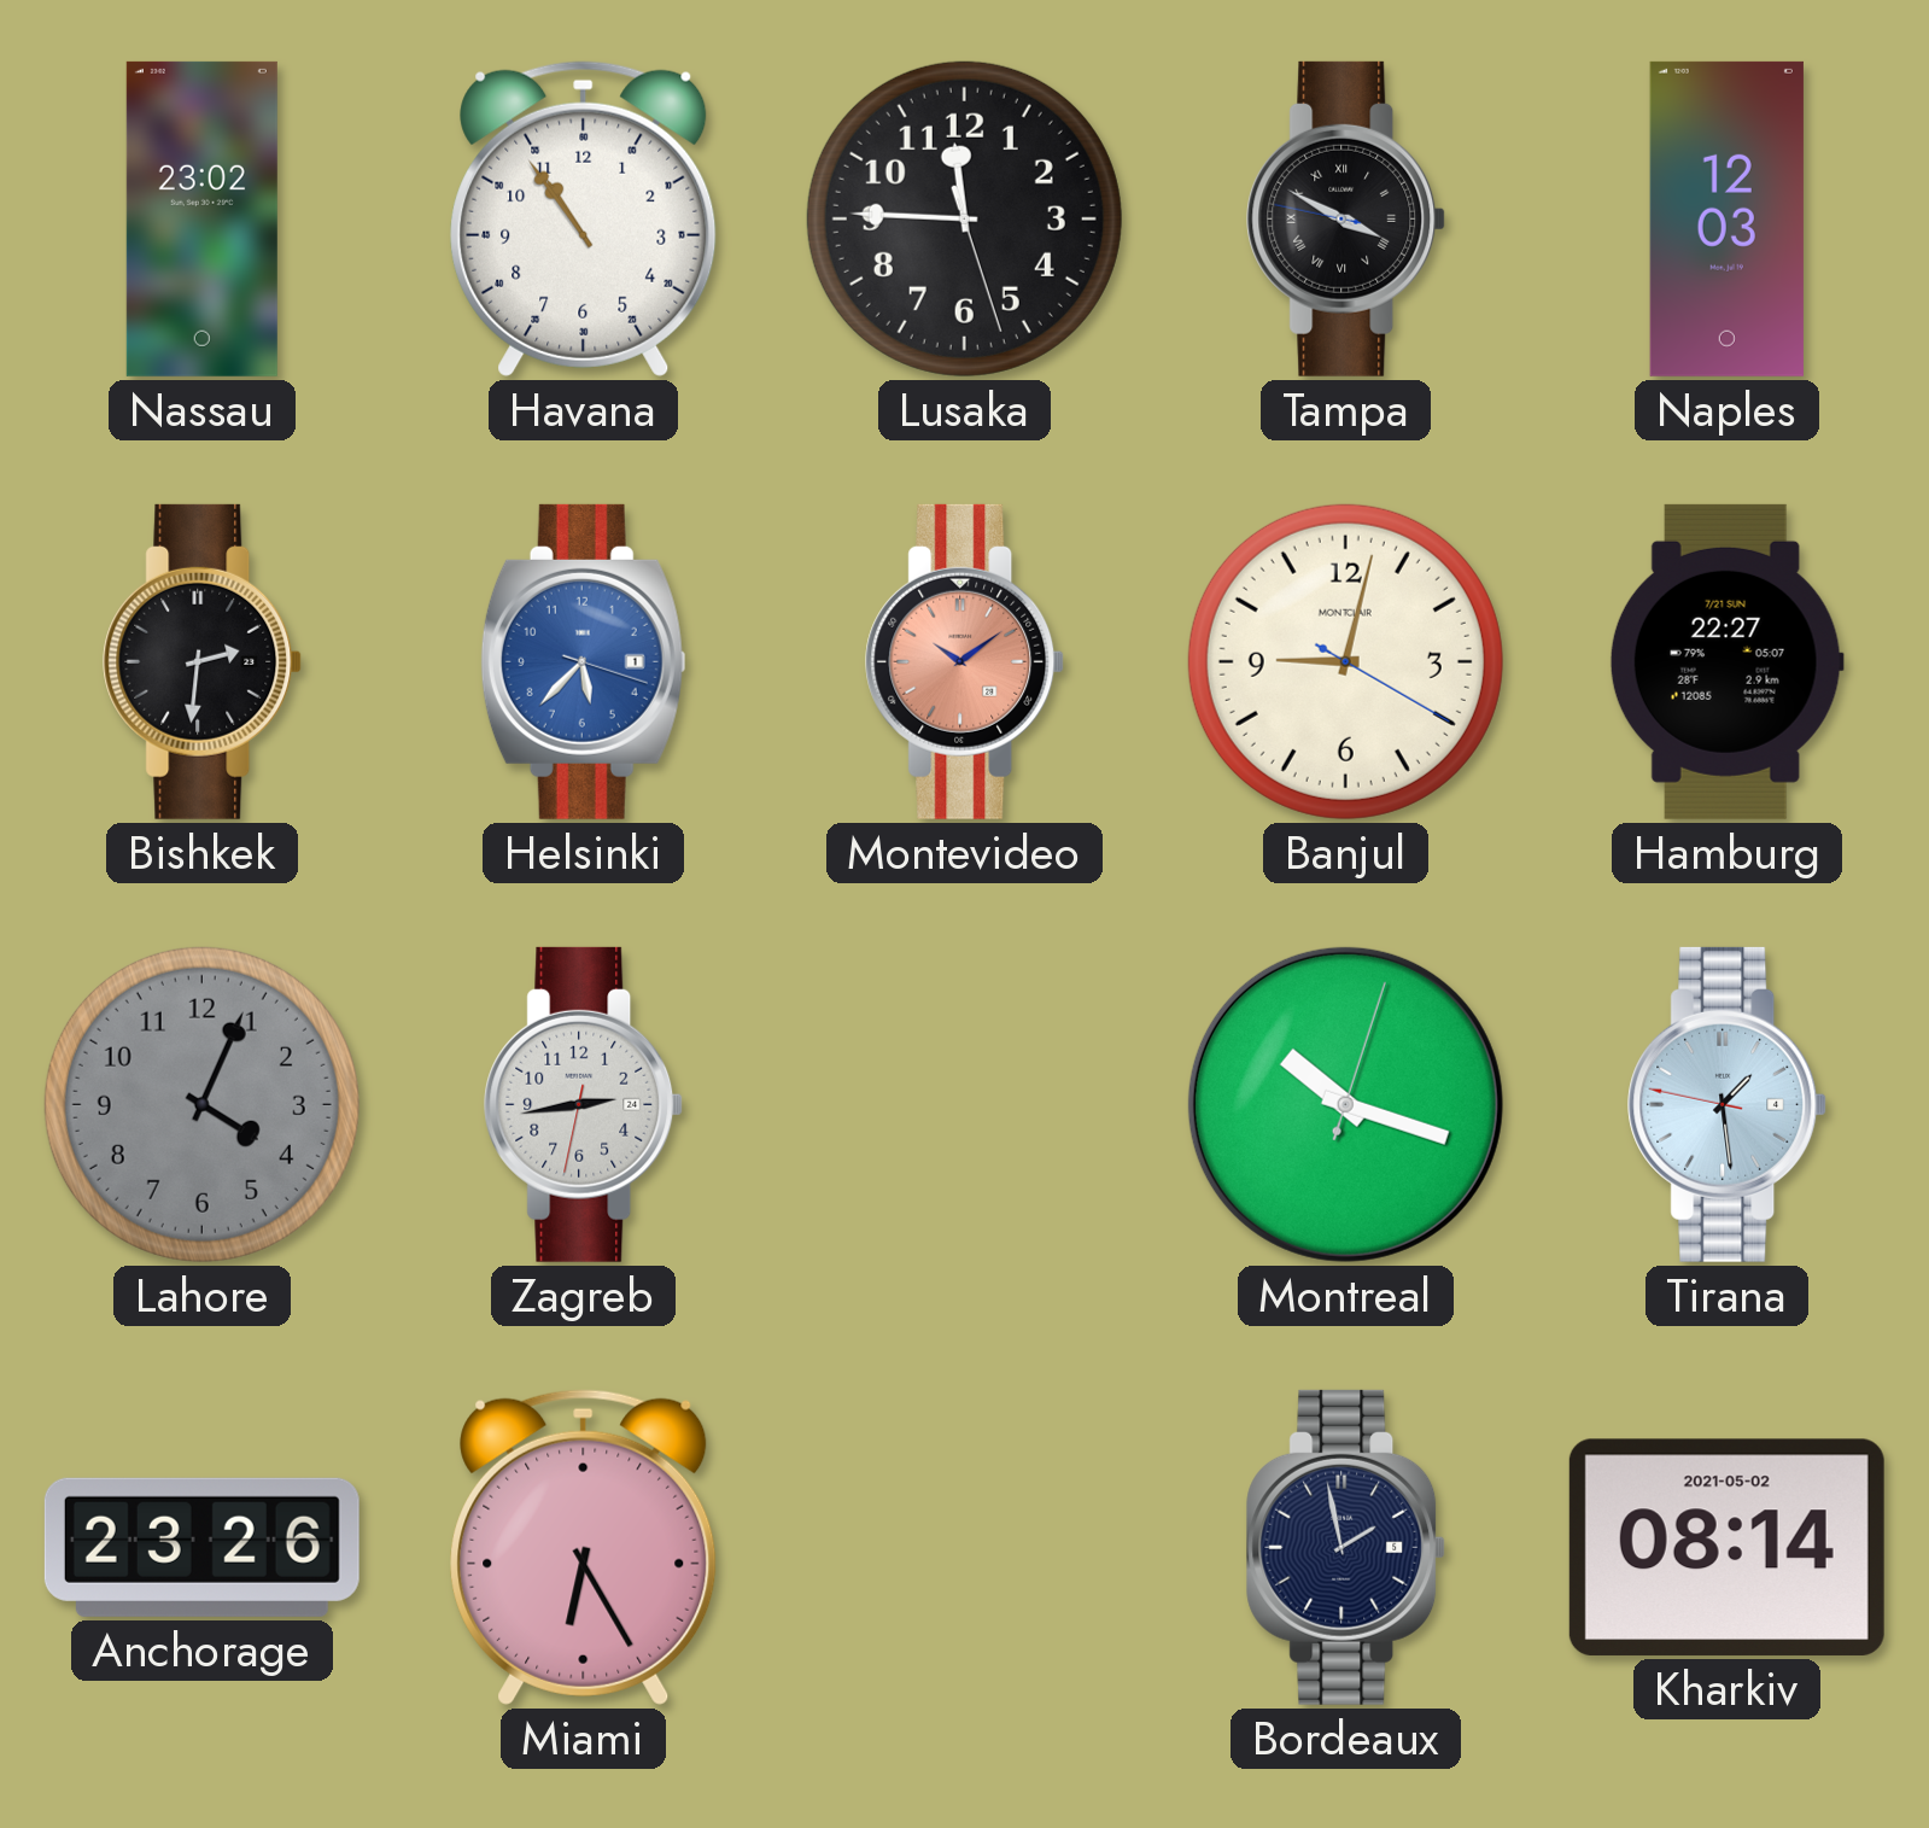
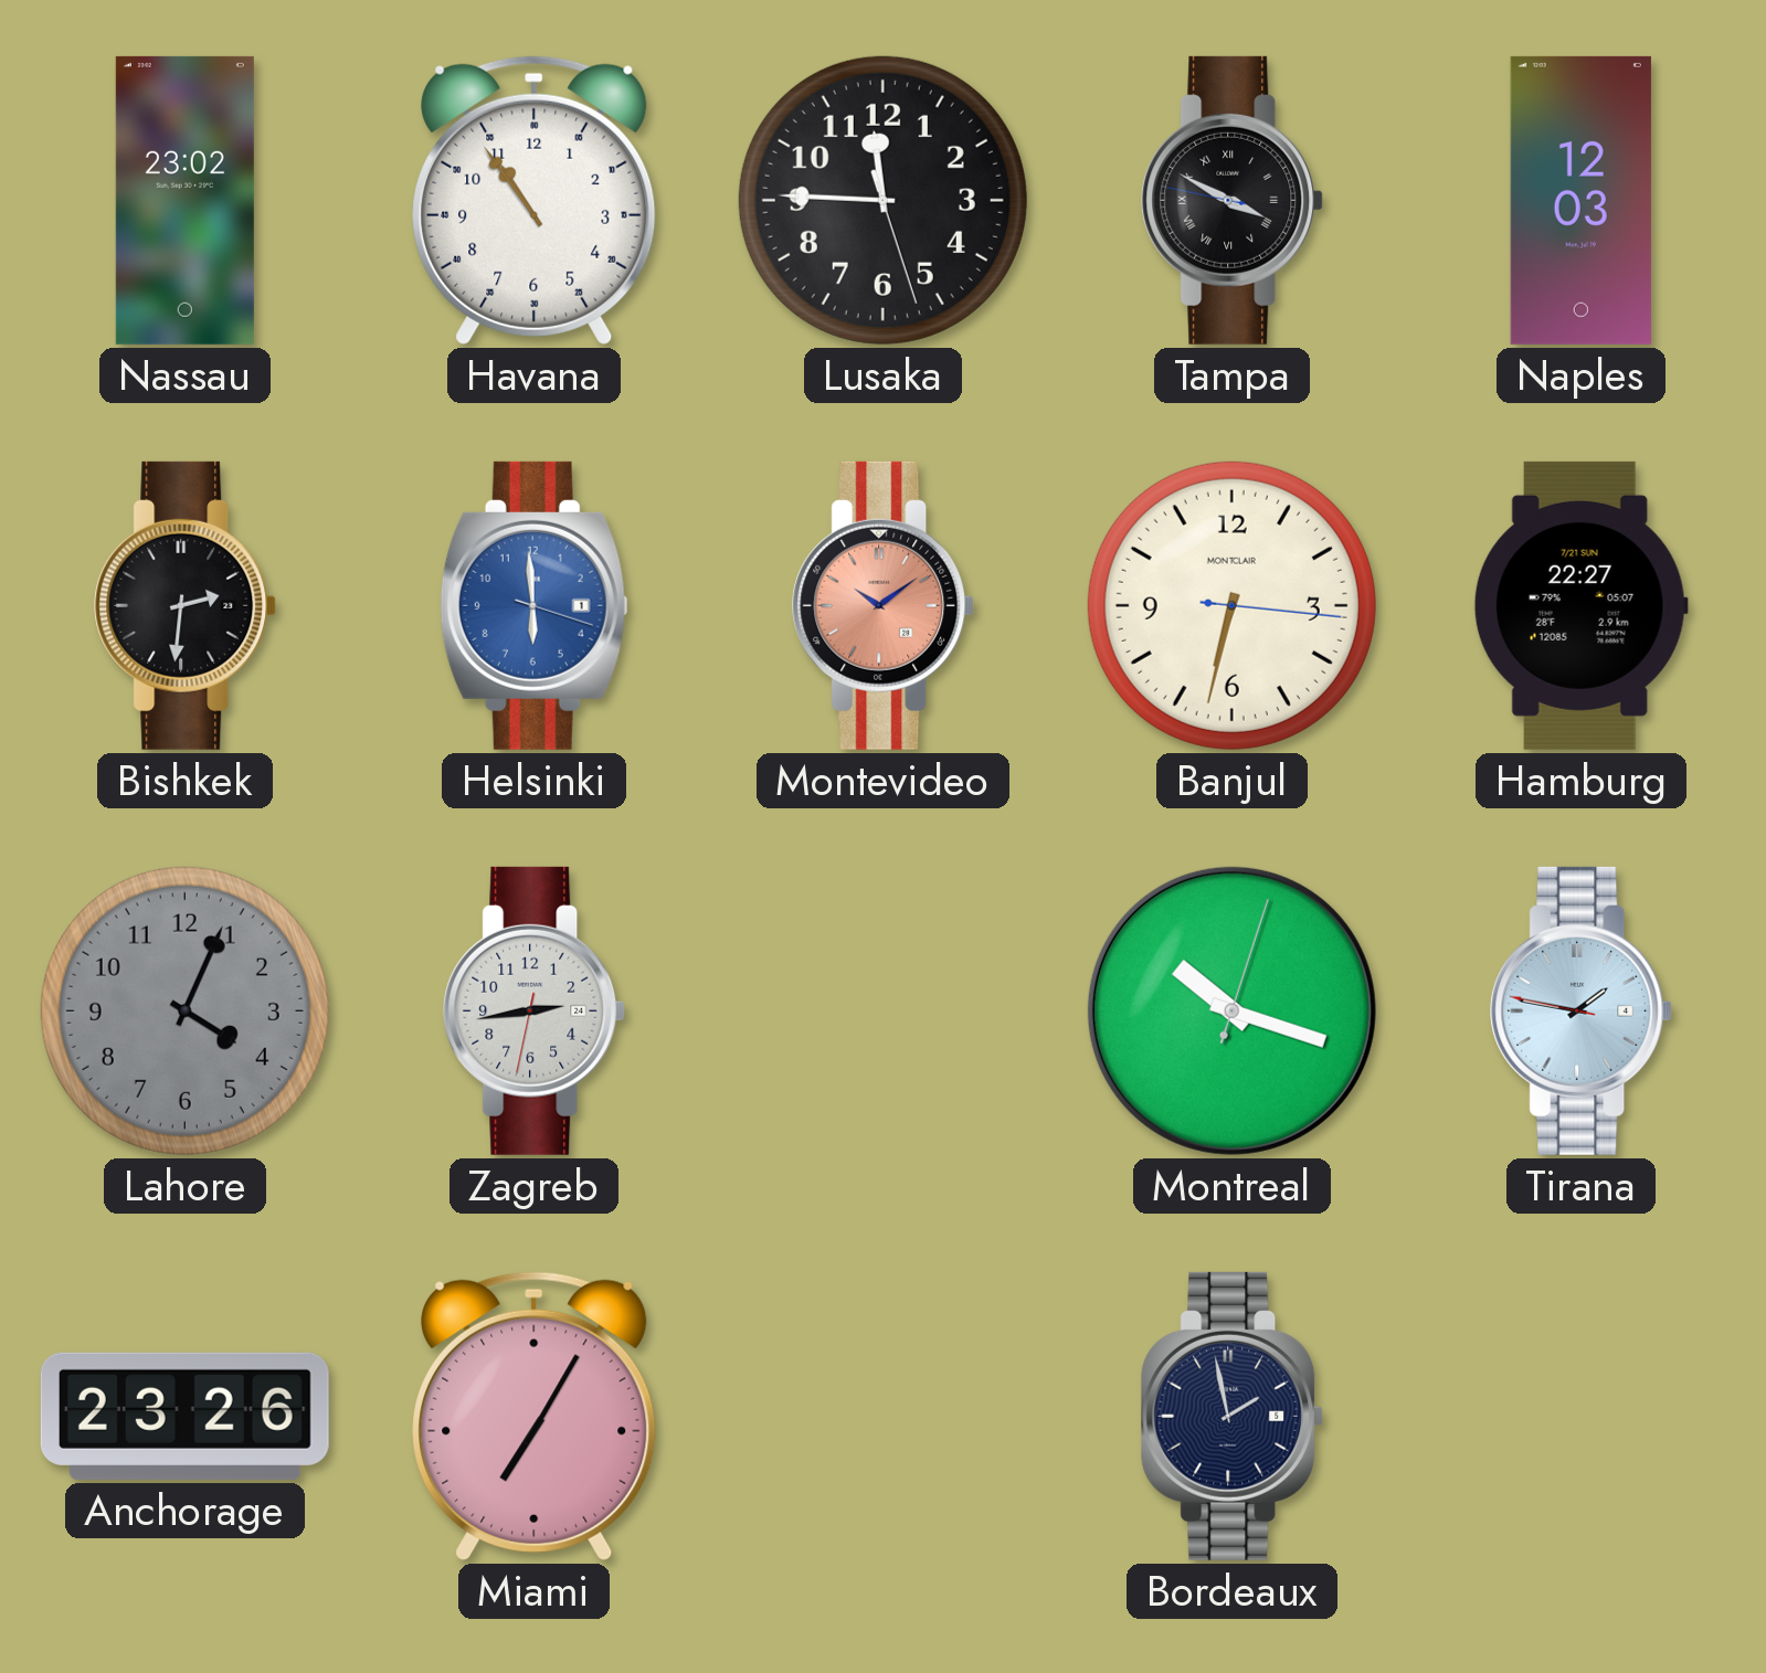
Helsinki: 5:37 -> 5:59 (533, 605)
Banjul: 9:02 -> 6:32 (1231, 605)
Tirana: 1:28 -> 1:46 (1582, 1010)
Miami: 6:25 -> 7:05 (535, 1416)
Kharkiv: 08:14 -> none (1726, 1547)
